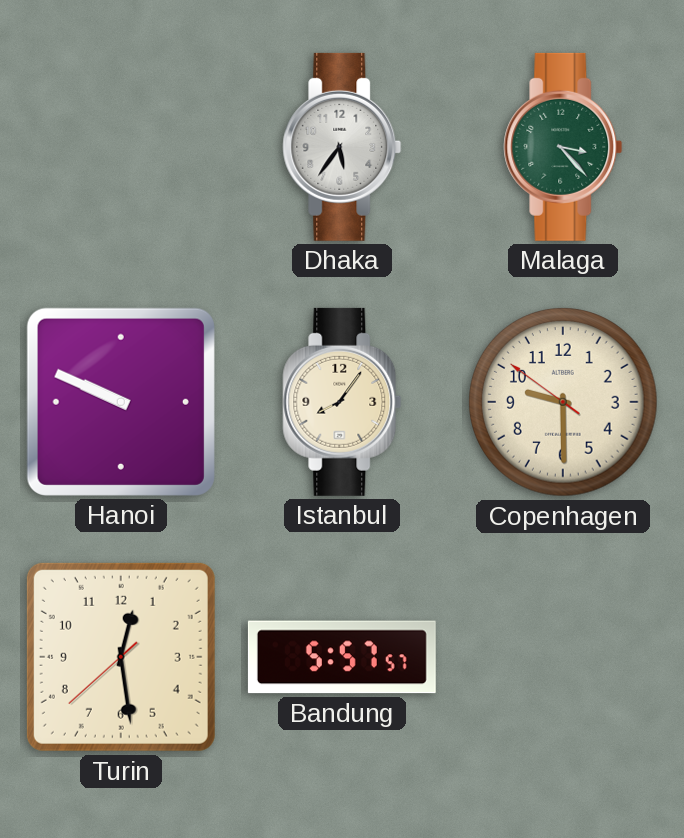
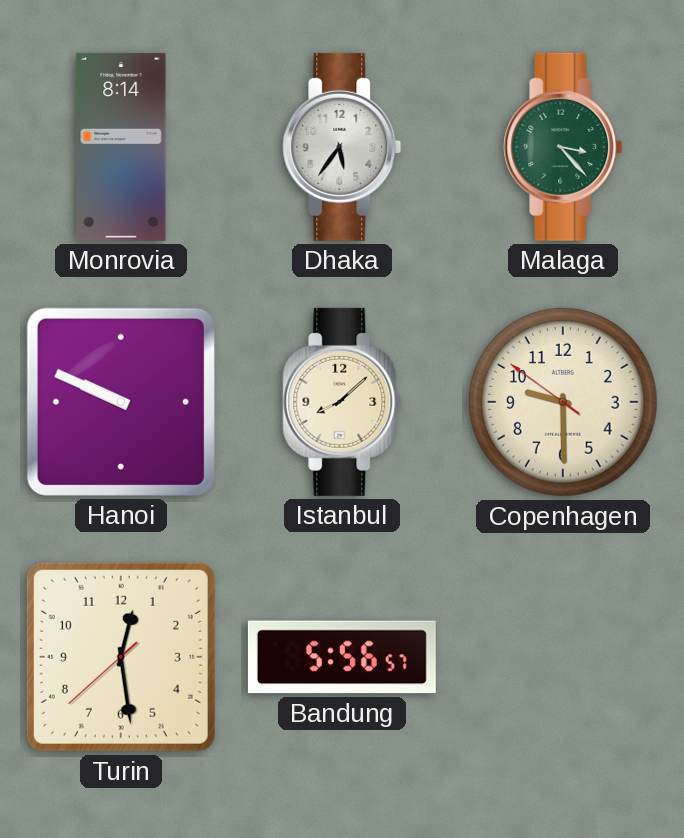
Monrovia: none -> 8:14 (121, 147)
Istanbul: 8:06 -> 8:08 (342, 402)
Bandung: 5:57 -> 5:56 (342, 657)
